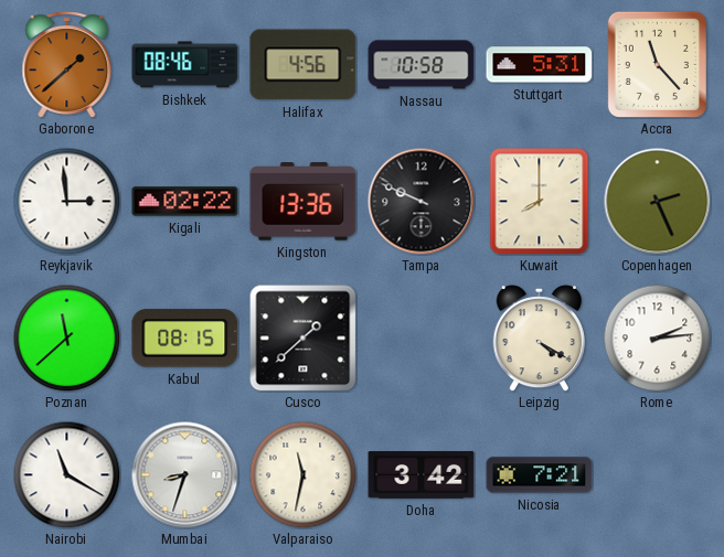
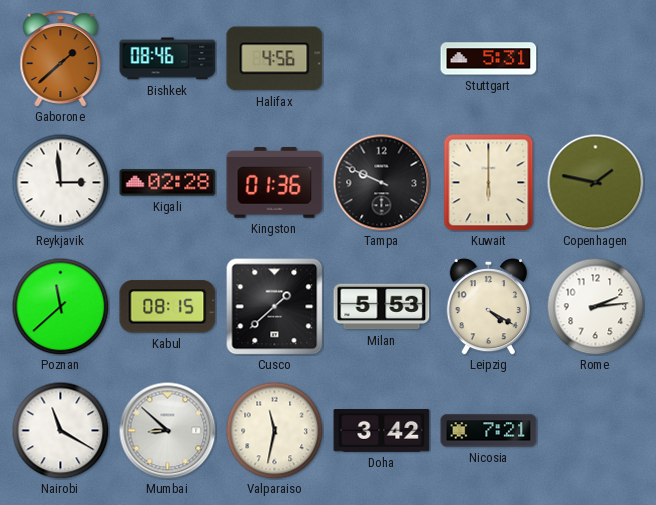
Nassau: 10:58 -> none (422, 65)
Accra: 11:23 -> none (657, 64)
Kigali: 02:22 -> 02:28 (168, 183)
Kingston: 13:36 -> 01:36 (275, 183)
Kuwait: 8:00 -> 6:00 (489, 183)
Copenhagen: 2:26 -> 1:47 (596, 183)
Milan: none -> 5:53 (382, 307)
Mumbai: 8:33 -> 8:52 (168, 431)
